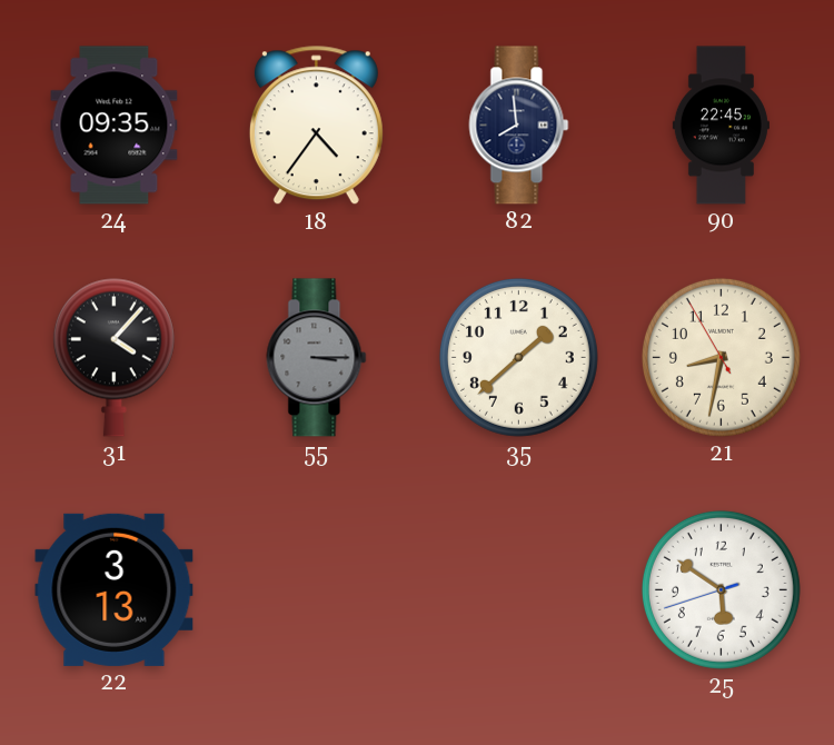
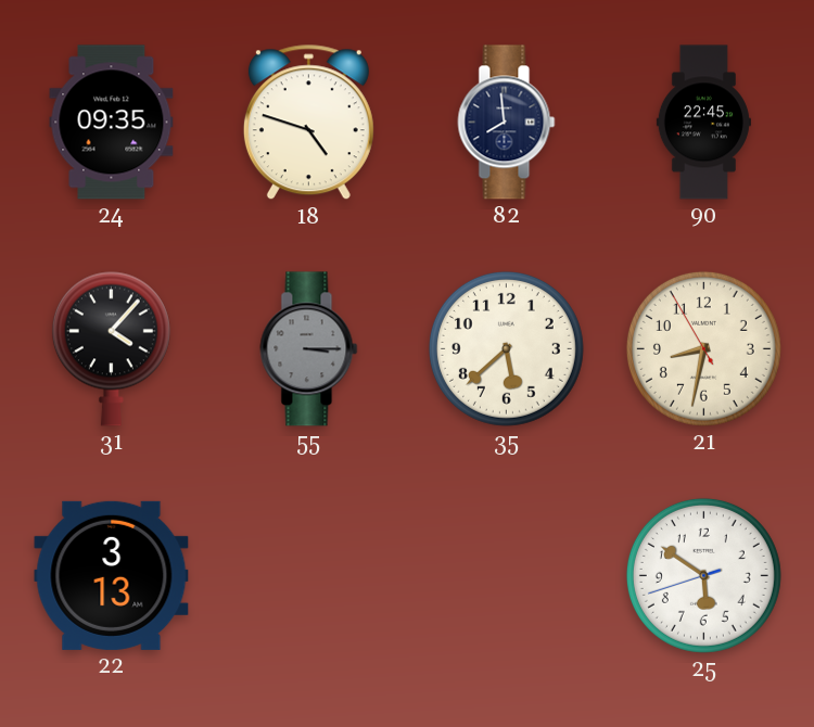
18: 4:36 -> 4:48 (308, 123)
35: 1:38 -> 5:38 (506, 348)
